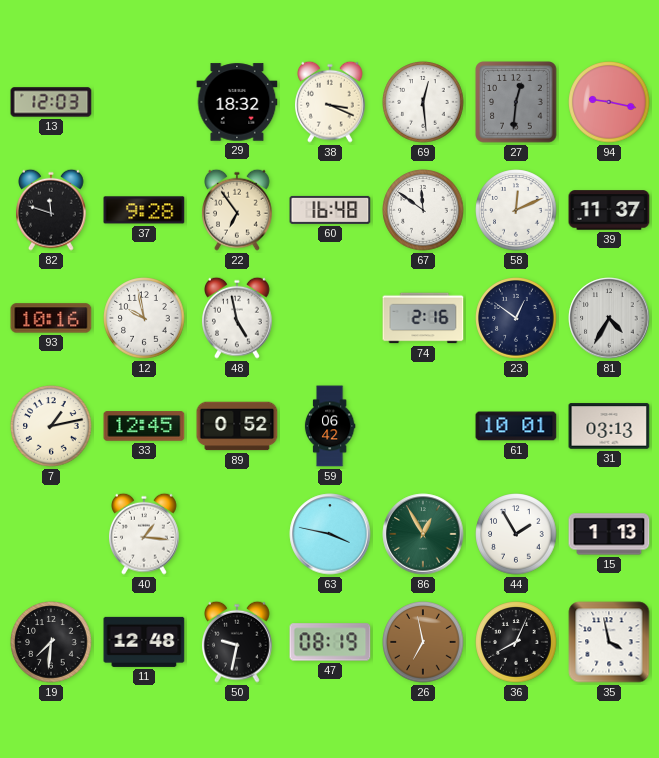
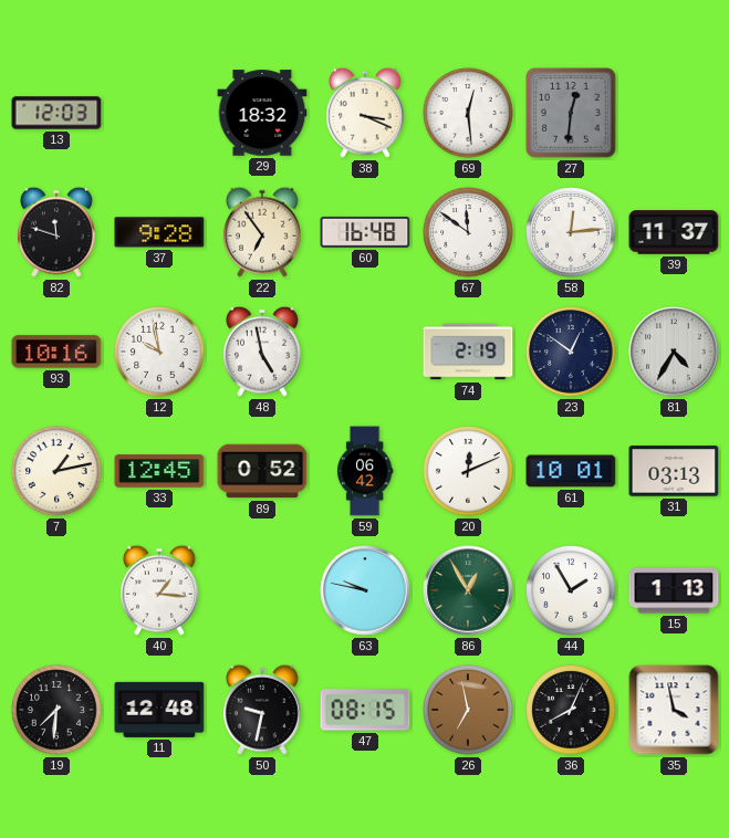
94: 9:17 -> none (609, 102)
58: 12:11 -> 12:14 (571, 232)
74: 2:16 -> 2:19 (468, 352)
20: none -> 12:11 (468, 471)
63: 3:47 -> 9:47 (365, 590)
47: 08:19 -> 08:15 (365, 710)
